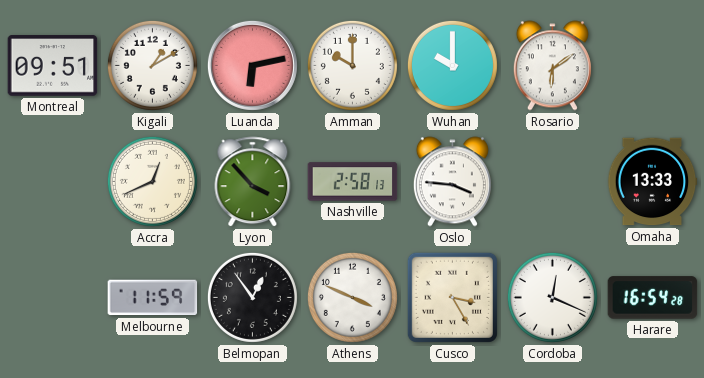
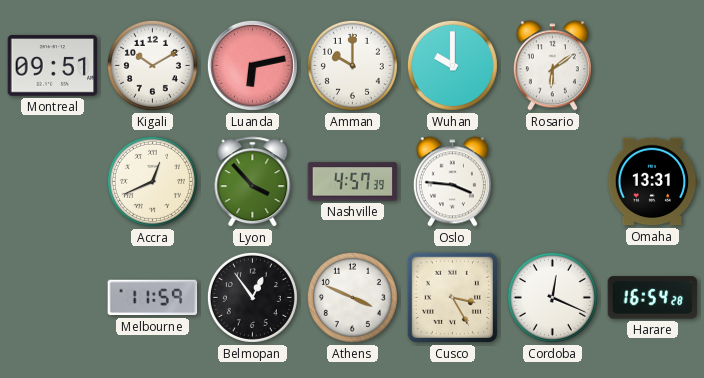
Kigali: 1:10 -> 10:10 (152, 65)
Nashville: 2:58 -> 4:57 (353, 182)
Omaha: 13:33 -> 13:31 (652, 182)
